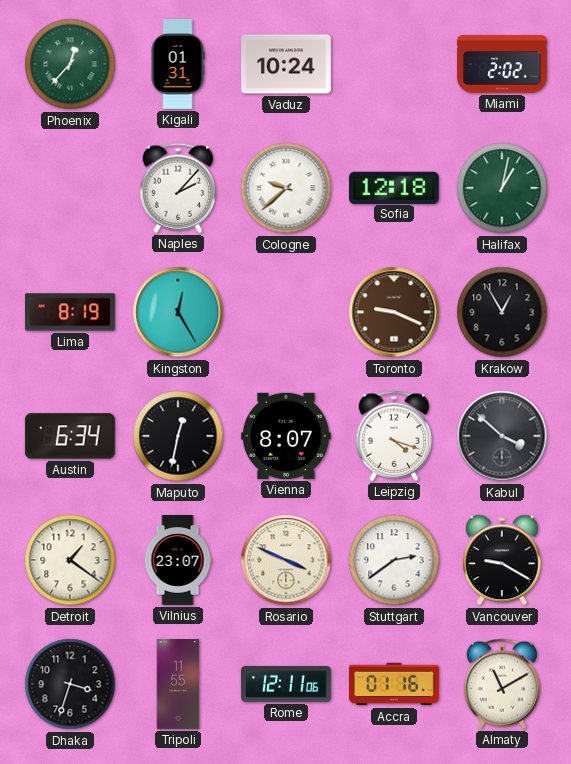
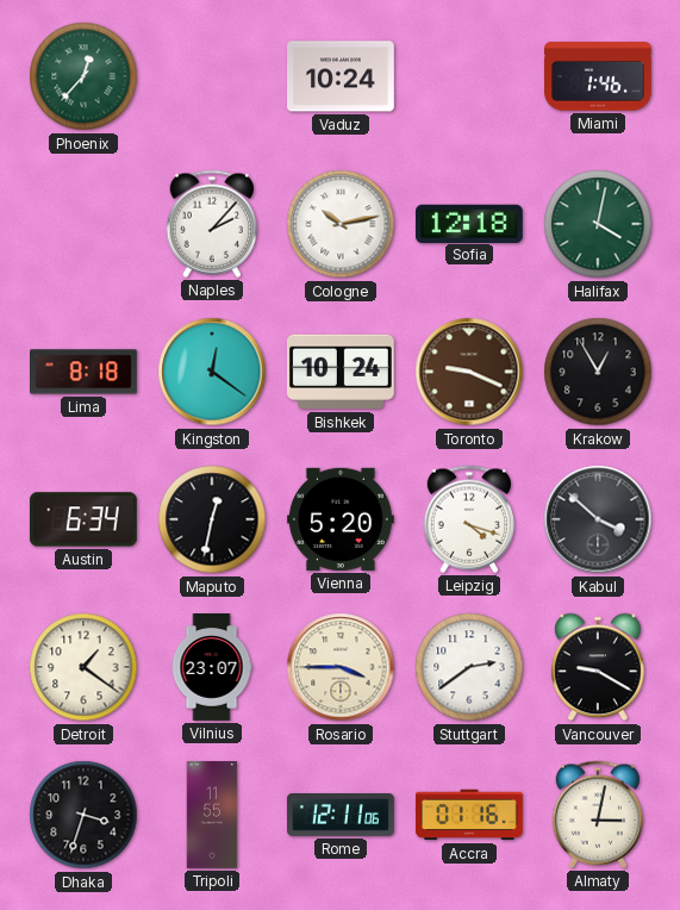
Kigali: 01:31 -> none (178, 64)
Miami: 2:02 -> 1:46 (598, 76)
Cologne: 9:38 -> 10:13 (341, 224)
Halifax: 1:02 -> 4:02 (598, 224)
Lima: 8:19 -> 8:18 (85, 372)
Kingston: 12:25 -> 12:21 (212, 372)
Bishkek: none -> 10:24 (341, 372)
Vienna: 8:07 -> 5:20 (341, 519)
Rosario: 3:49 -> 3:45 (341, 667)
Almaty: 11:10 -> 3:02 (598, 815)
